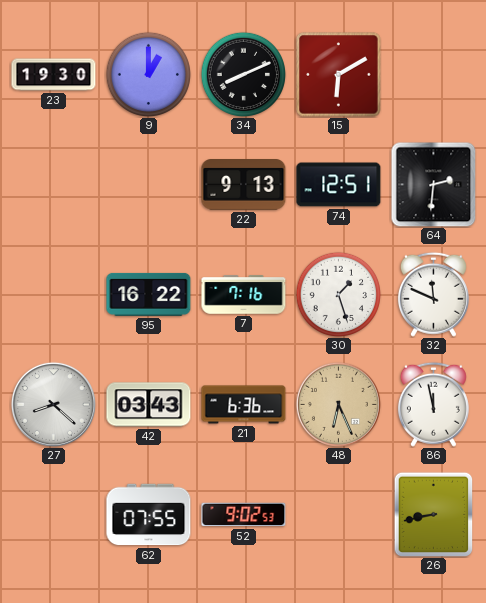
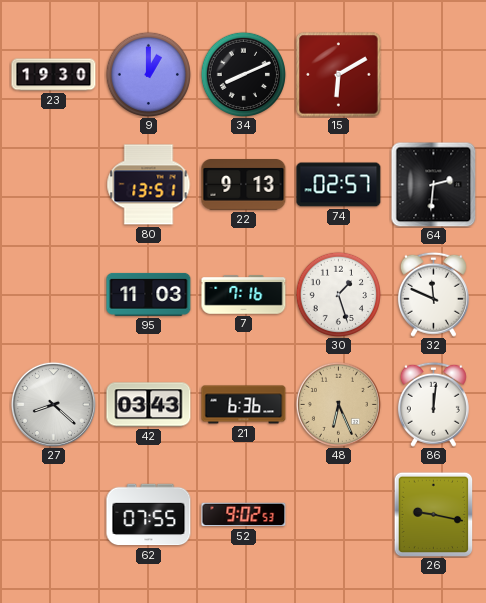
80: none -> 13:51 (149, 185)
74: 12:51 -> 02:57 (339, 185)
95: 16:22 -> 11:03 (149, 294)
86: 11:58 -> 12:01 (433, 404)
26: 8:43 -> 9:17 (434, 514)
